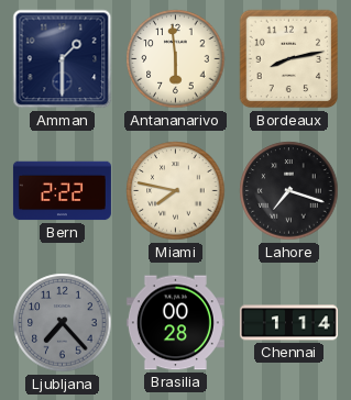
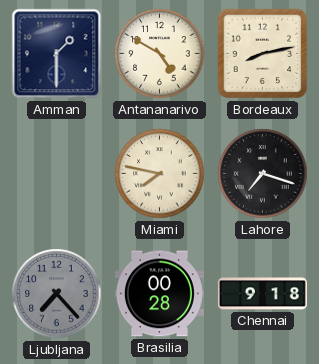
Antananarivo: 5:59 -> 4:50 (160, 54)
Bern: 2:22 -> none (62, 191)
Chennai: 1:14 -> 9:18 (262, 294)
